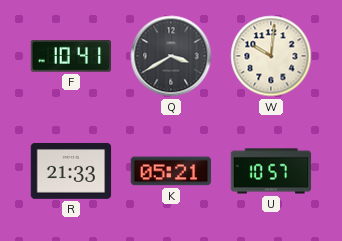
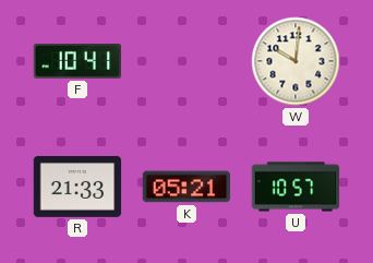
Q: 3:40 -> none (171, 56)
